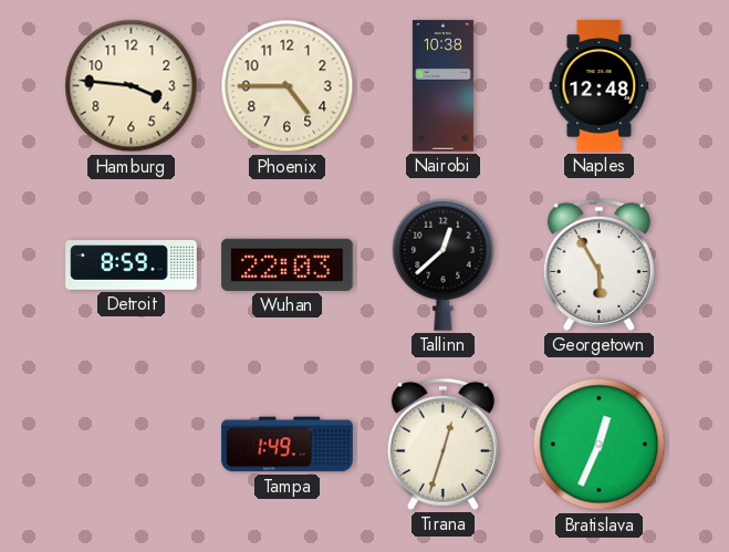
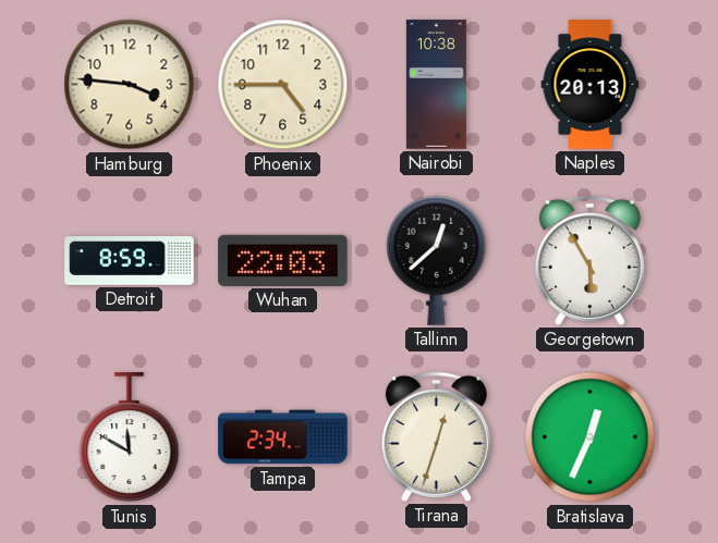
Naples: 12:48 -> 20:13 (591, 85)
Tunis: none -> 11:50 (130, 437)
Tampa: 1:49 -> 2:34 (283, 437)
